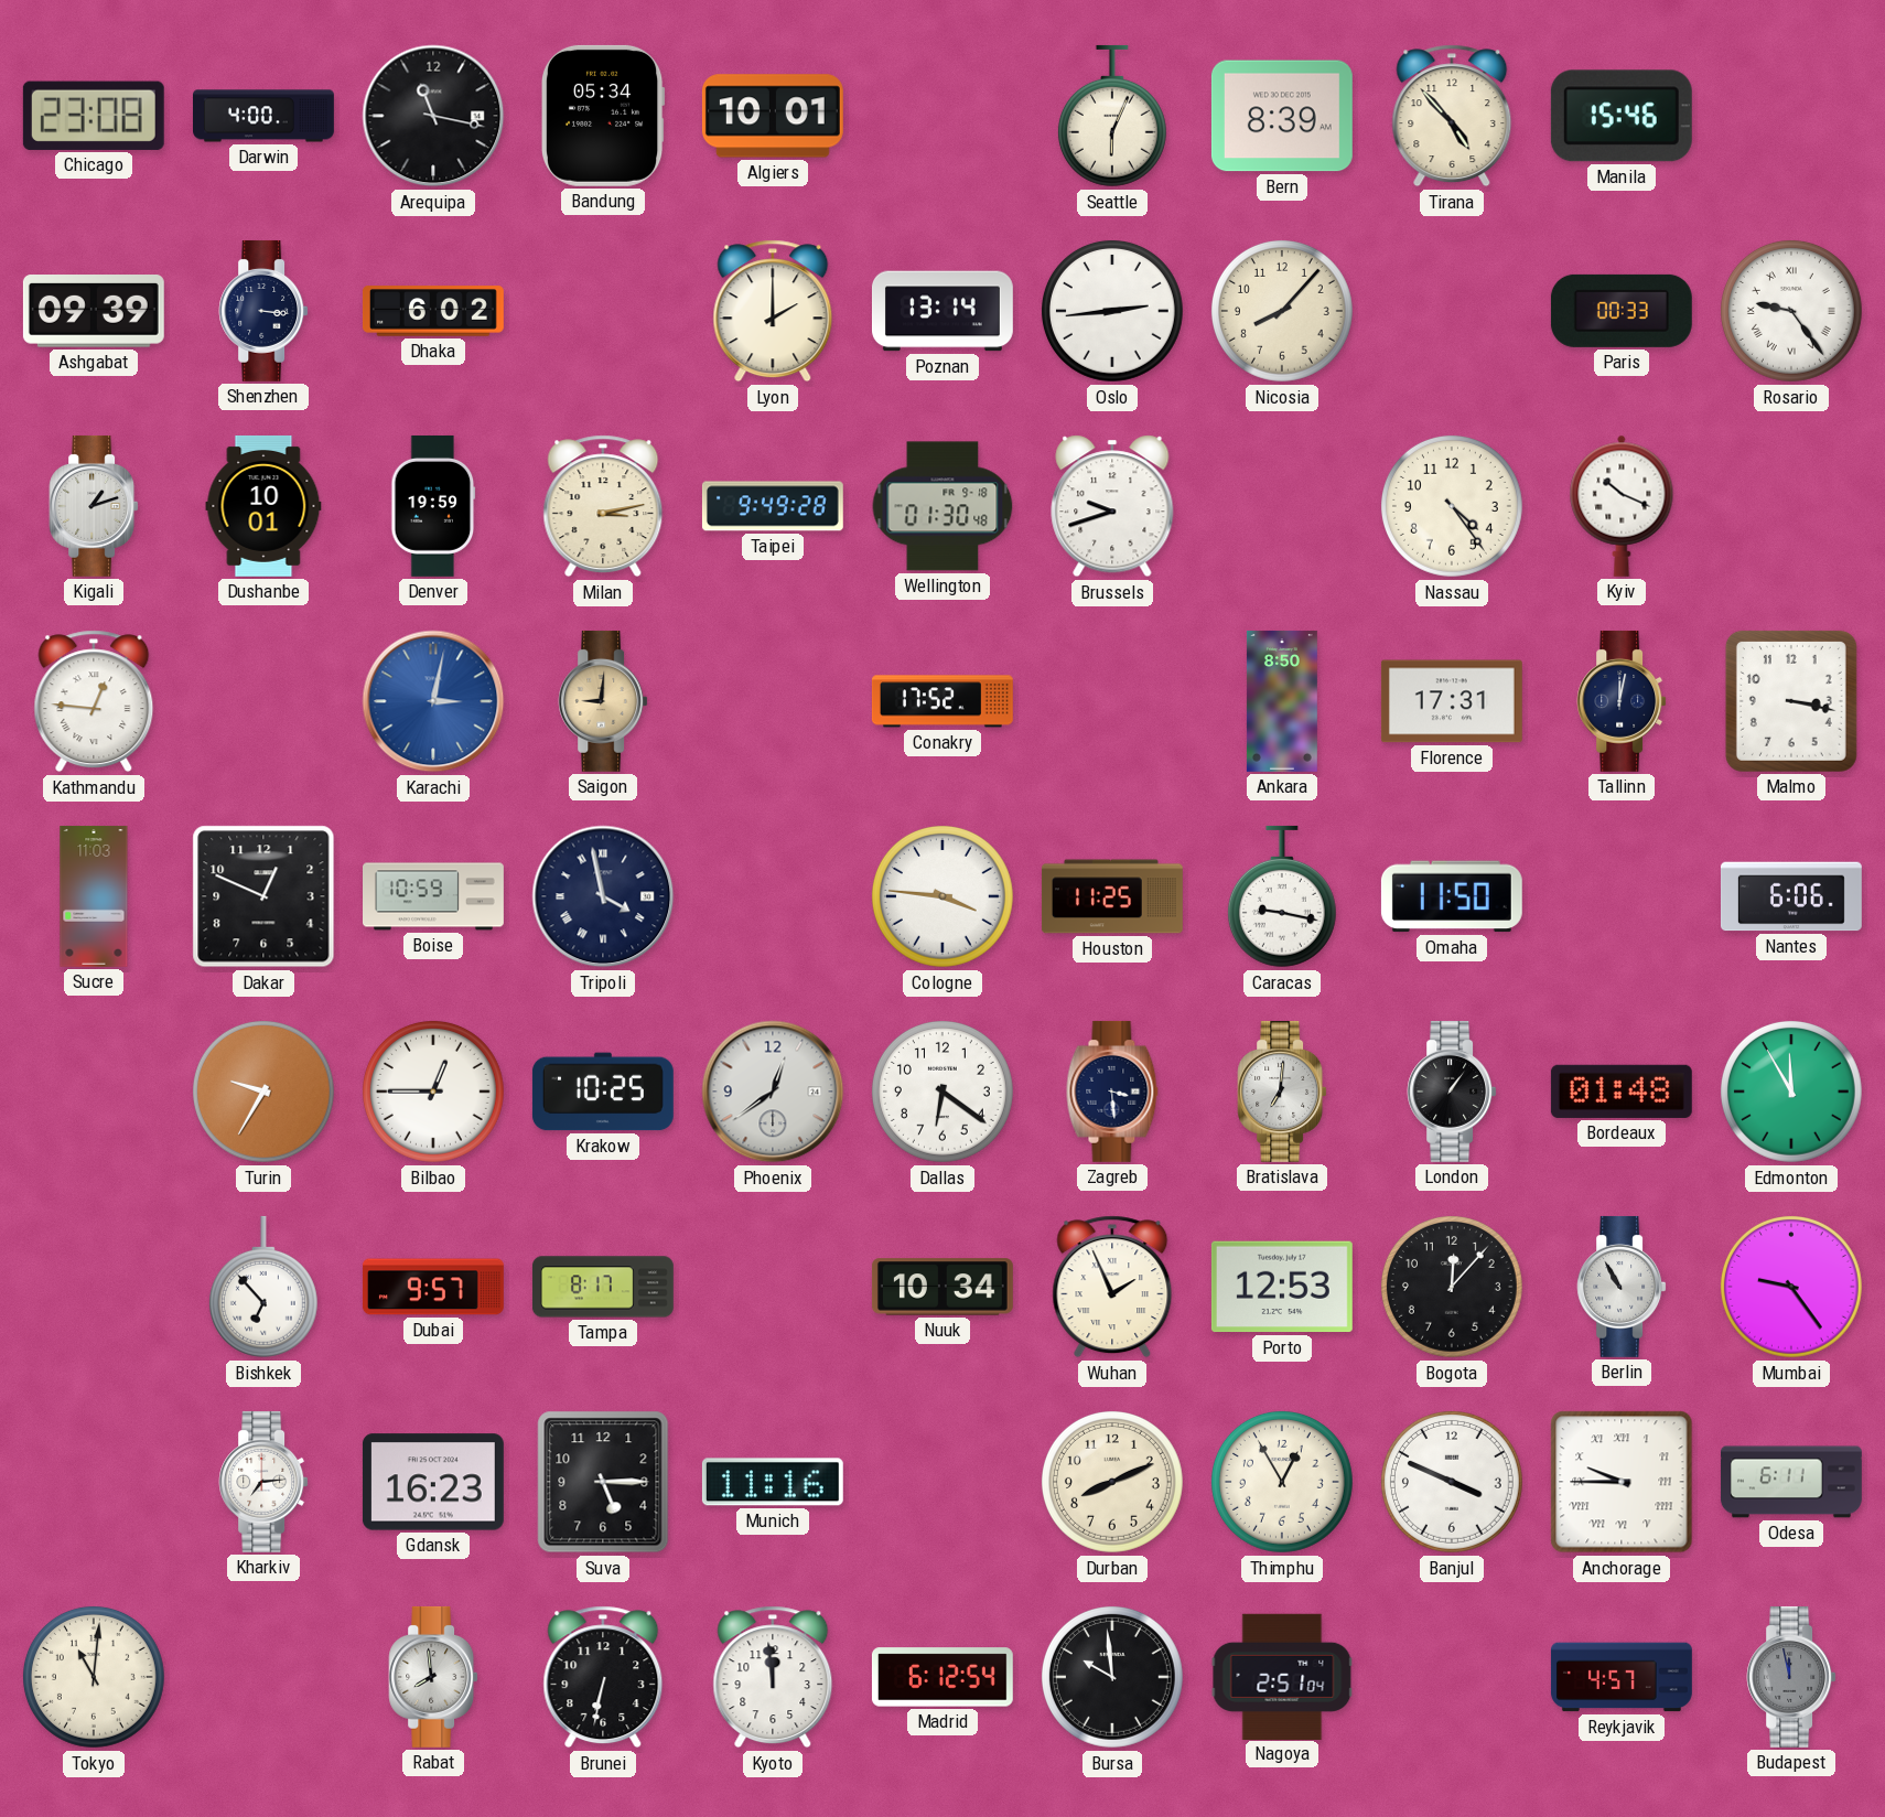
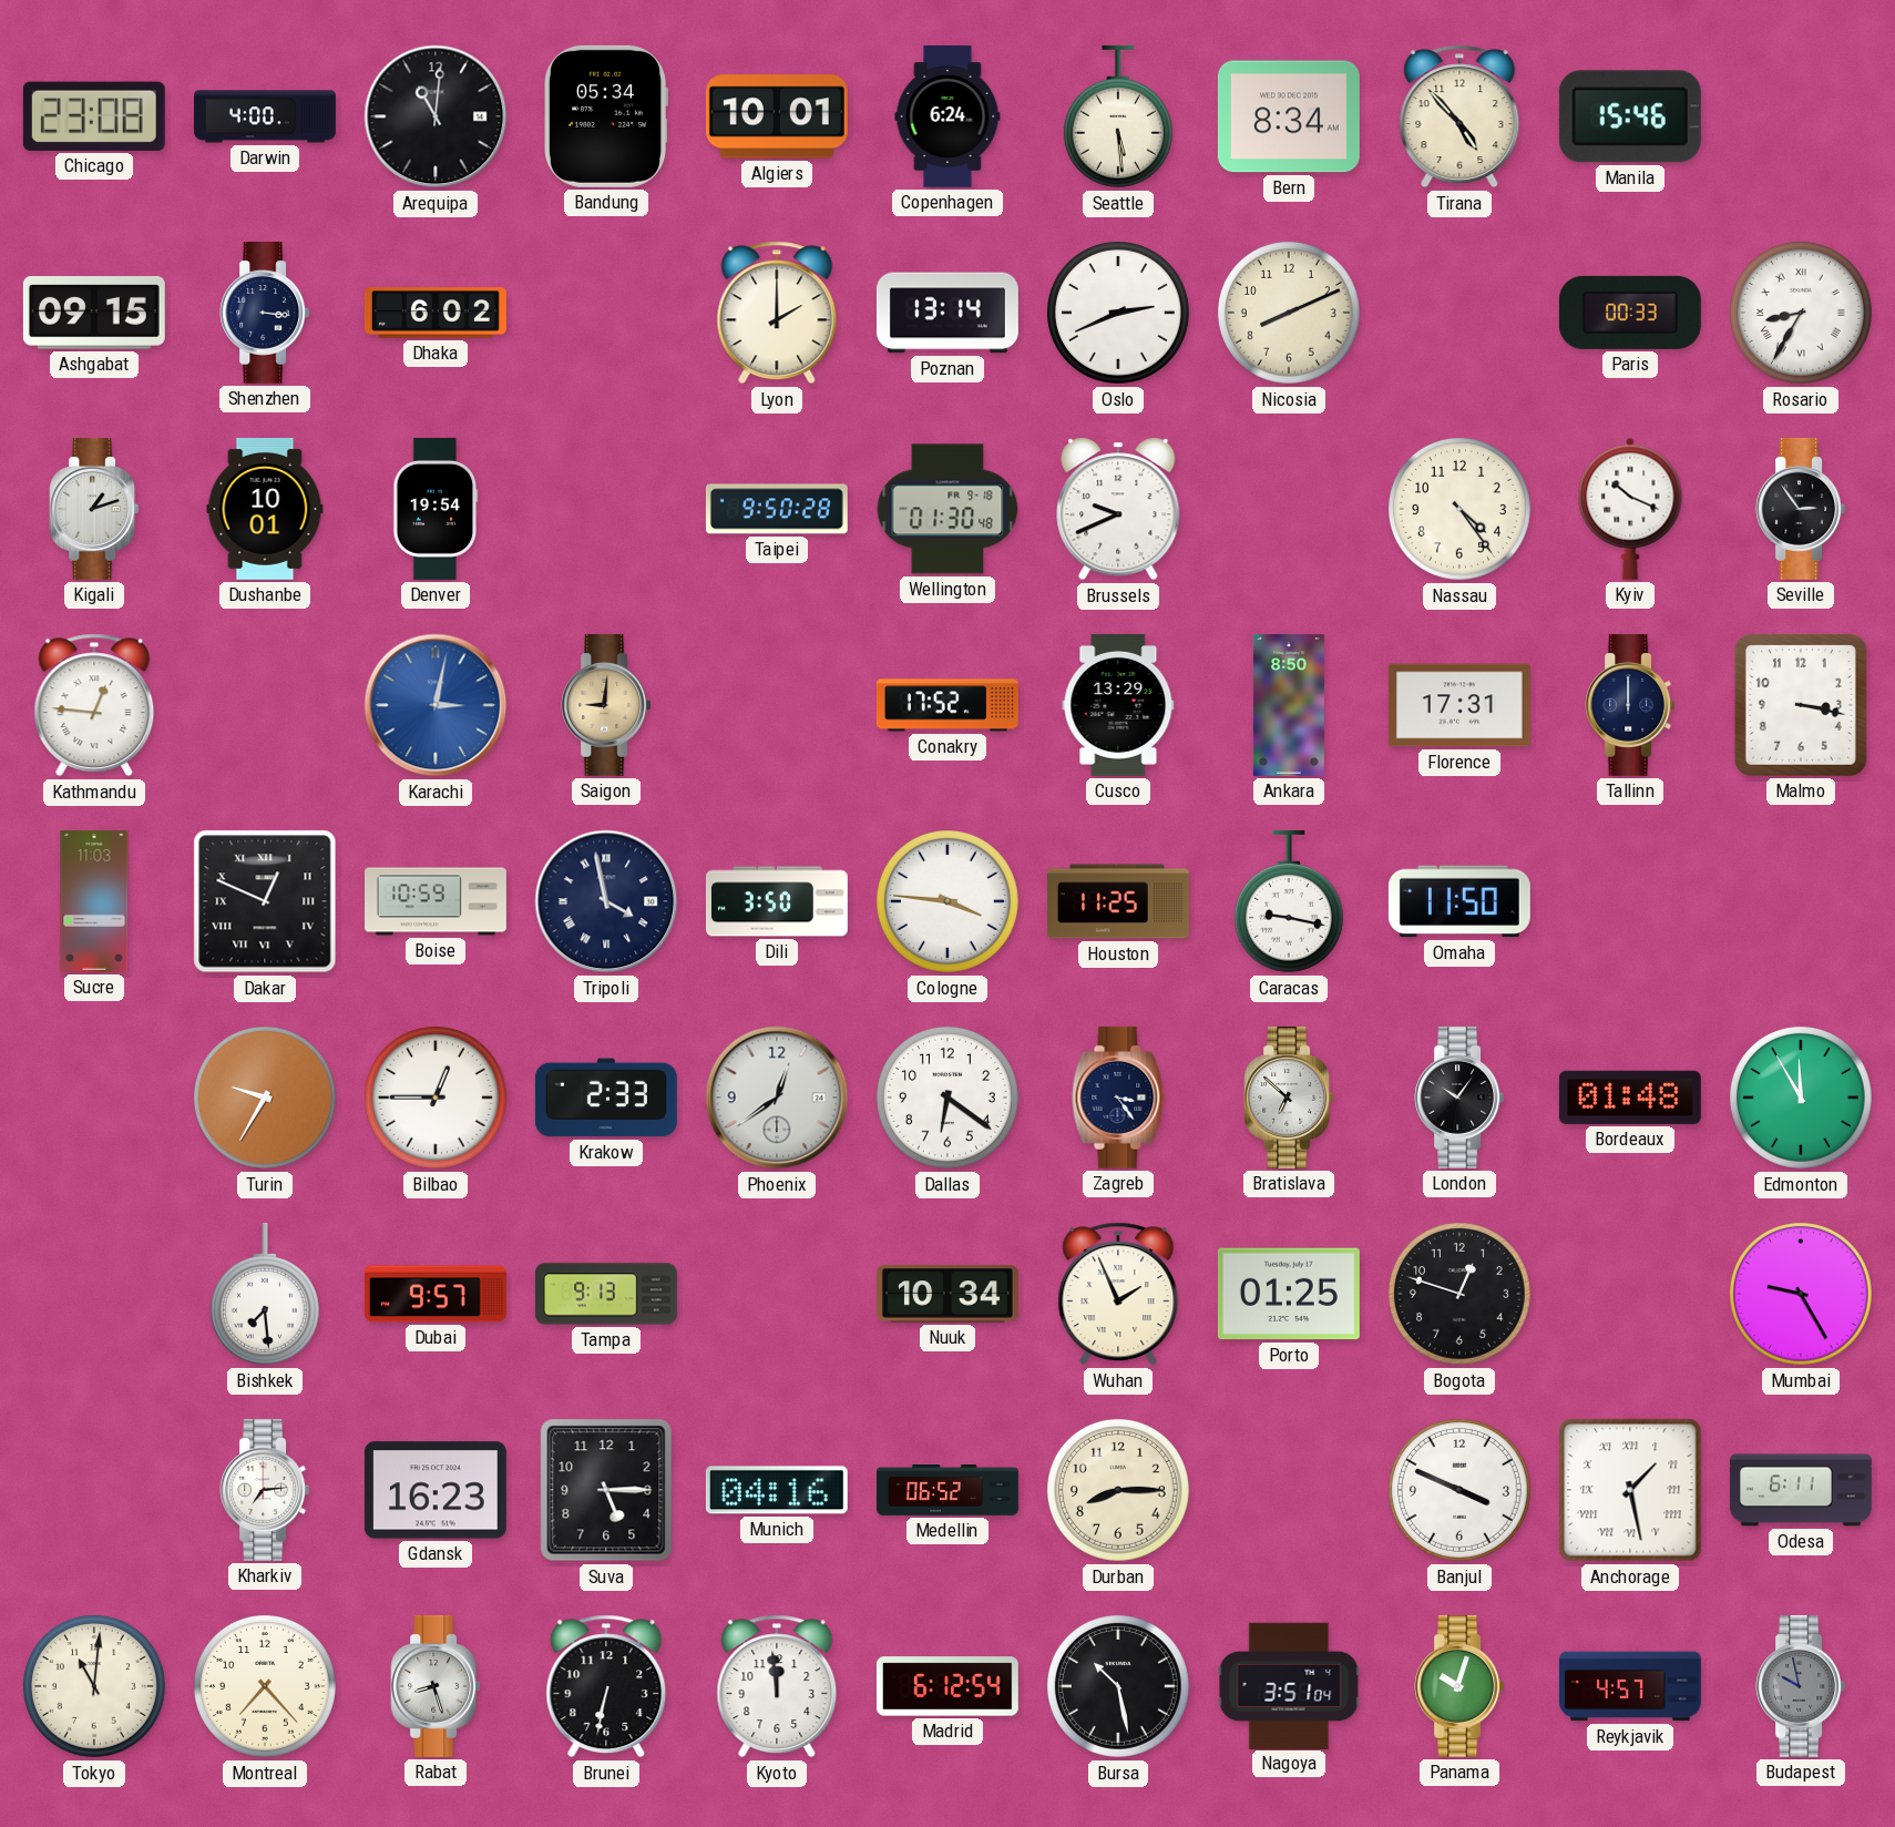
Arequipa: 11:17 -> 11:01 (436, 116)
Copenhagen: none -> 6:24 (947, 116)
Seattle: 6:04 -> 5:29 (1118, 116)
Bern: 8:39 -> 8:34 (1289, 116)
Ashgabat: 09:39 -> 09:15 (94, 313)
Oslo: 2:44 -> 2:41 (1118, 313)
Nicosia: 8:07 -> 8:11 (1289, 313)
Rosario: 9:24 -> 8:35 (1801, 313)
Denver: 19:59 -> 19:54 (436, 509)
Milan: 3:13 -> none (603, 506)
Taipei: 9:49 -> 9:50 (777, 509)
Brussels: 9:42 -> 9:41 (1118, 509)
Seville: none -> 2:54 (1801, 509)
Cusco: none -> 13:29 (1118, 705)
Tallinn: 12:02 -> 12:00 (1630, 705)
Dakar numerals: Arabic -> Roman (265, 901)
Dili: none -> 3:50 (777, 901)
Nantes: 6:06 -> none (1791, 896)
Krakow: 10:25 -> 2:33 (606, 1098)
Zagreb: 3:29 -> 3:24 (1118, 1098)
Bratislava: 7:01 -> 6:52 (1289, 1098)
London: 1:06 -> 10:06 (1459, 1098)
Bishkek: 6:53 -> 7:29 (265, 1294)
Tampa: 8:17 -> 9:13 (606, 1294)
Porto: 12:53 -> 01:25 (1289, 1294)
Bogota: 12:07 -> 12:48 (1459, 1294)
Berlin: 10:55 -> none (1622, 1287)
Mumbai: 9:24 -> 9:25 (1801, 1294)
Munich: 11:16 -> 04:16 (777, 1490)
Medellin: none -> 06:52 (949, 1490)
Durban: 8:11 -> 8:15 (1118, 1490)
Thimphu: 12:55 -> none (1282, 1482)
Anchorage: 9:45 -> 1:28 (1630, 1490)
Montreal: none -> 7:23 (265, 1686)
Rabat: 7:59 -> 8:27 (436, 1686)
Bursa: 9:59 -> 10:28 (1118, 1686)
Nagoya: 2:51 -> 3:51 (1289, 1685)
Panama: none -> 10:03 (1459, 1686)
Budapest: 11:58 -> 9:58 (1801, 1686)
